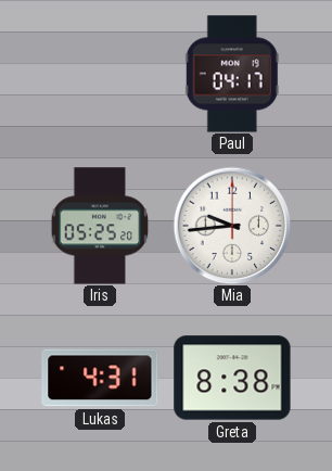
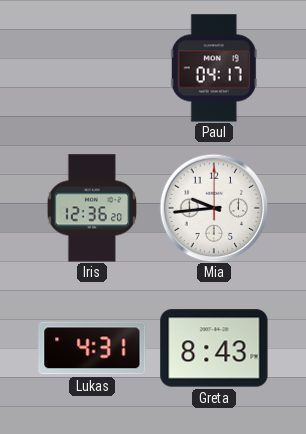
Iris: 05:25 -> 12:36 (92, 208)
Greta: 8:38 -> 8:43 (214, 348)
